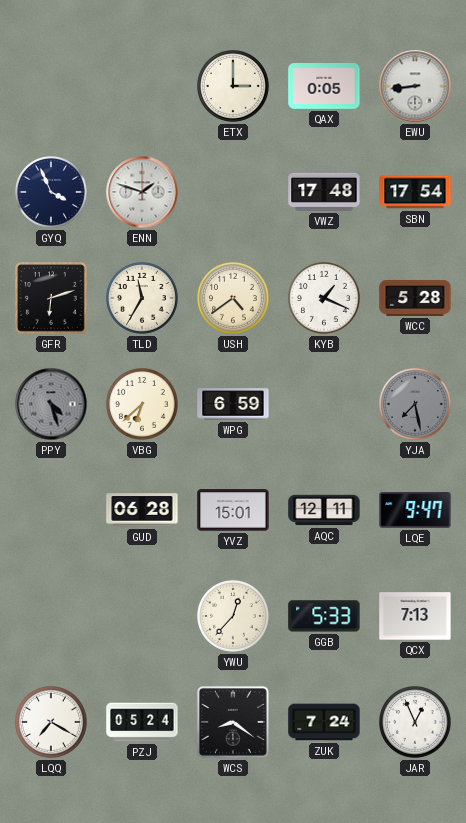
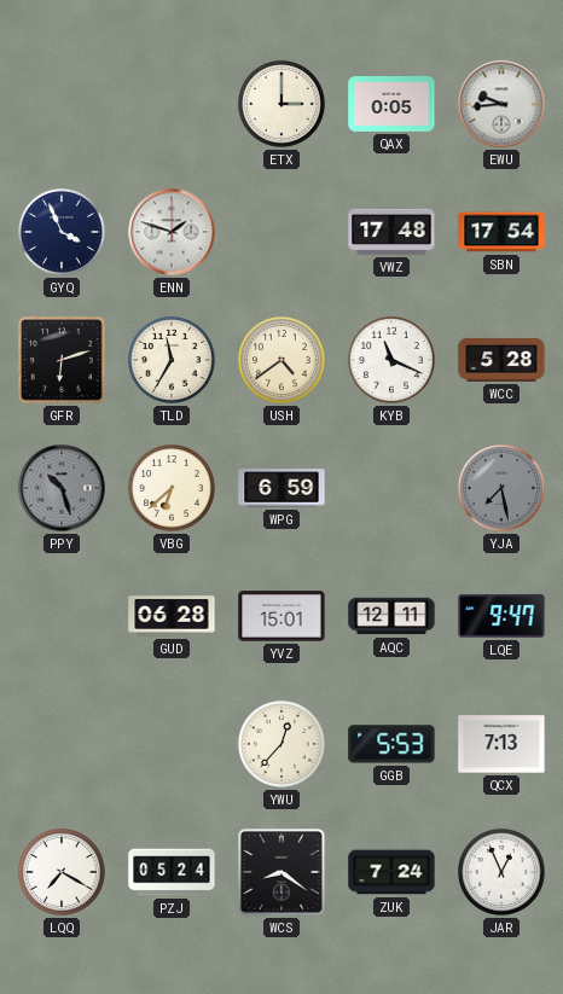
EWU: 8:44 -> 9:44 (501, 104)
KYB: 1:19 -> 11:19 (391, 360)
PPY: 4:27 -> 10:27 (62, 488)
GGB: 5:33 -> 5:53 (391, 744)
